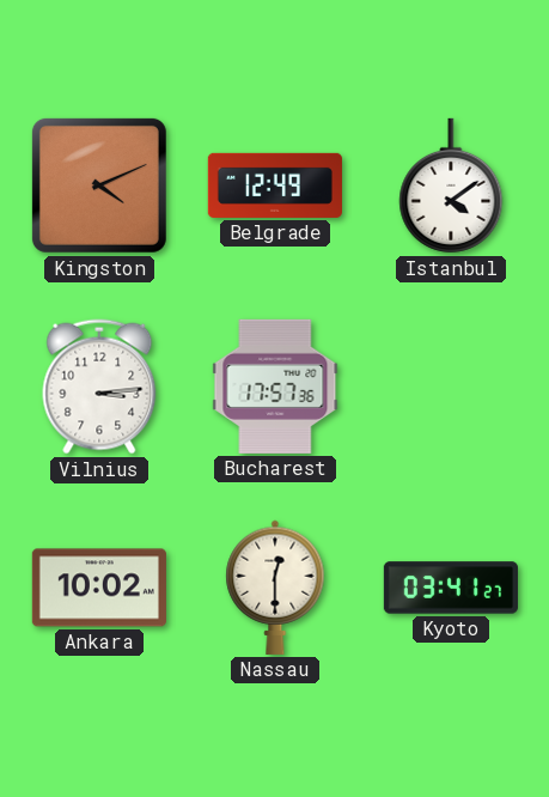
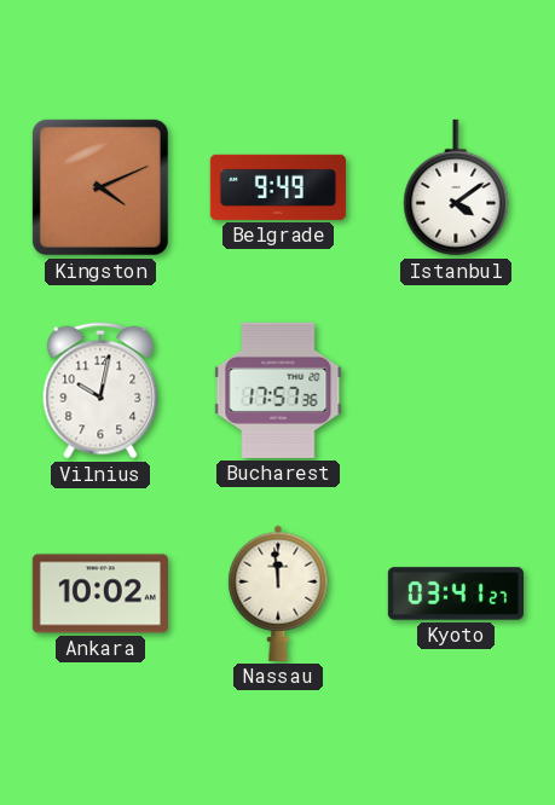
Belgrade: 12:49 -> 9:49 (278, 187)
Vilnius: 3:14 -> 10:02 (100, 390)
Nassau: 12:30 -> 11:59 (278, 593)
